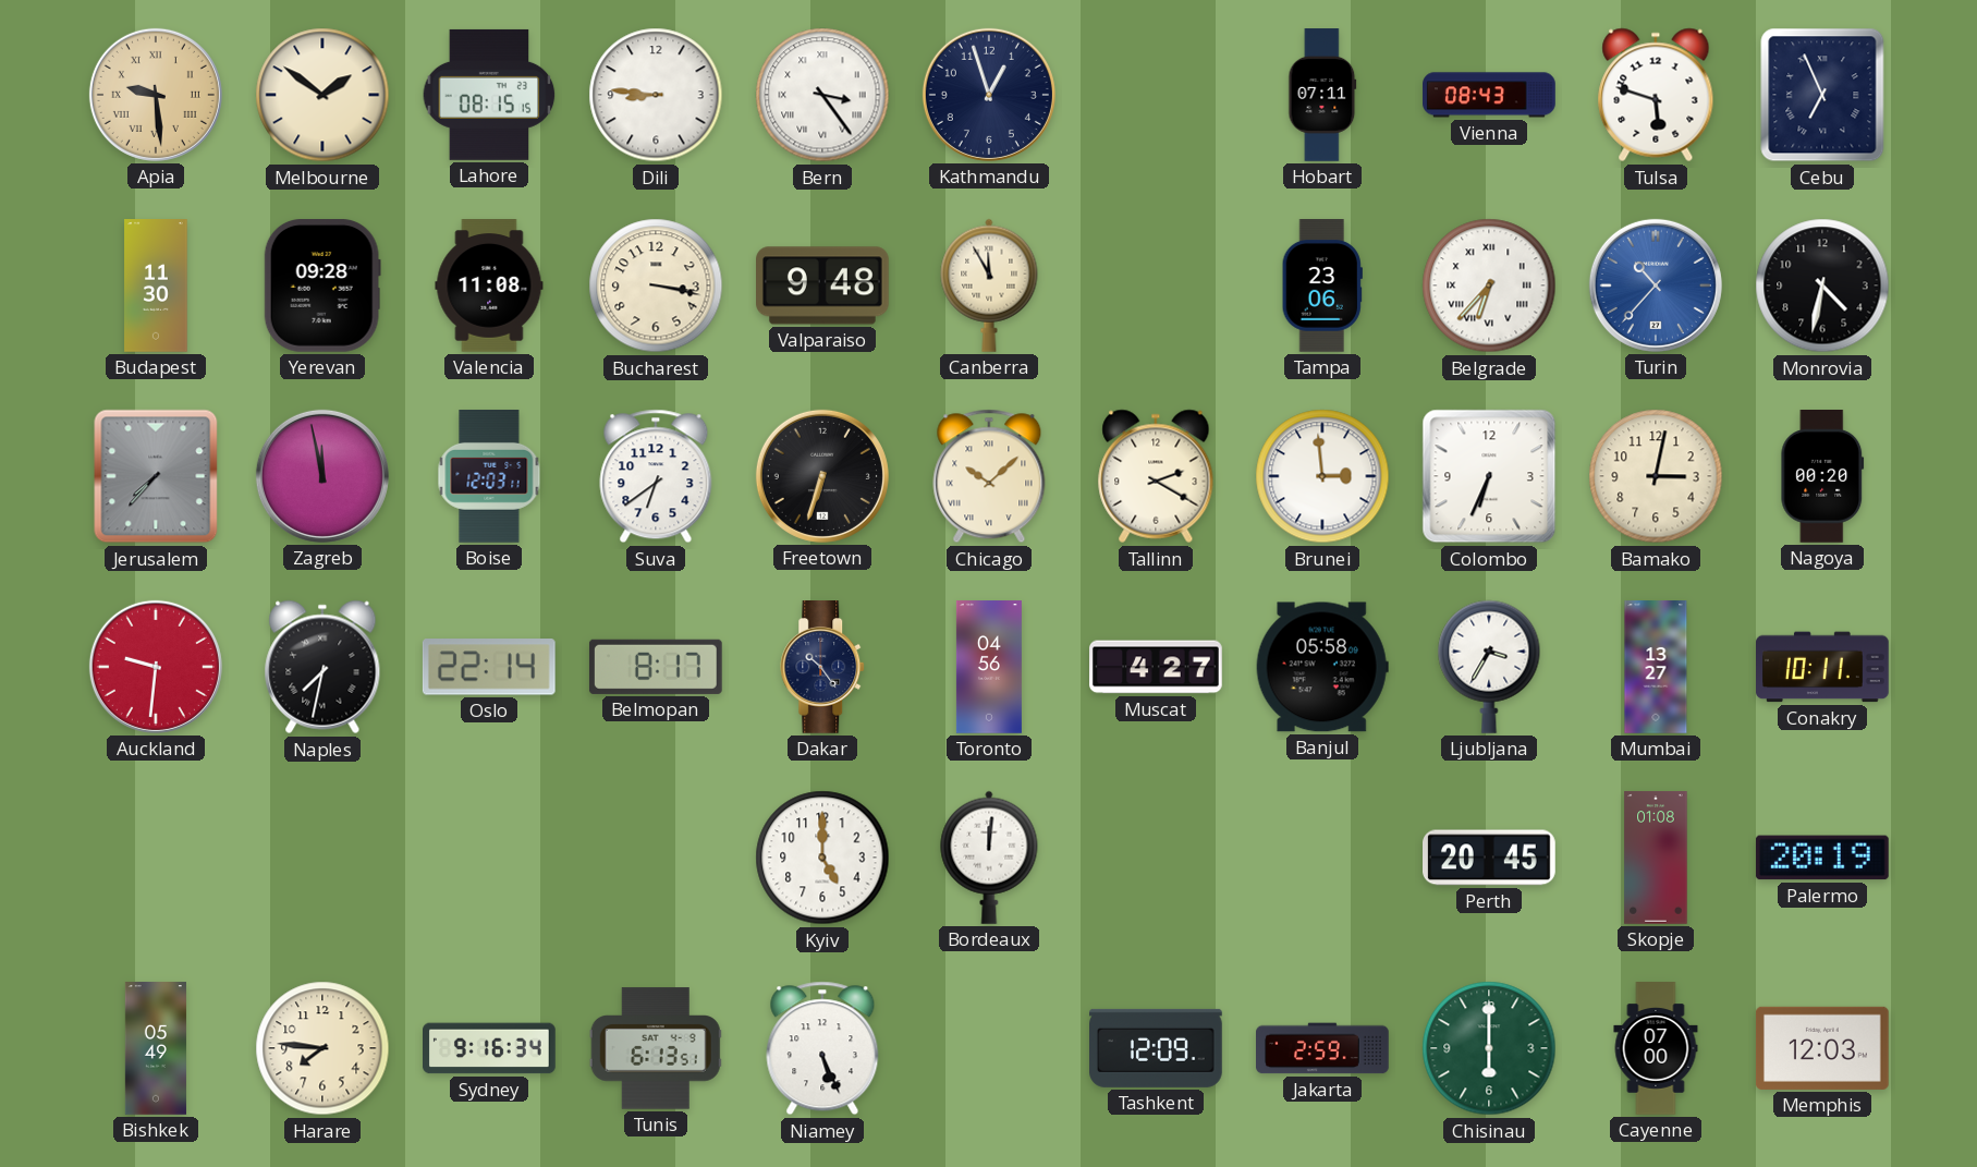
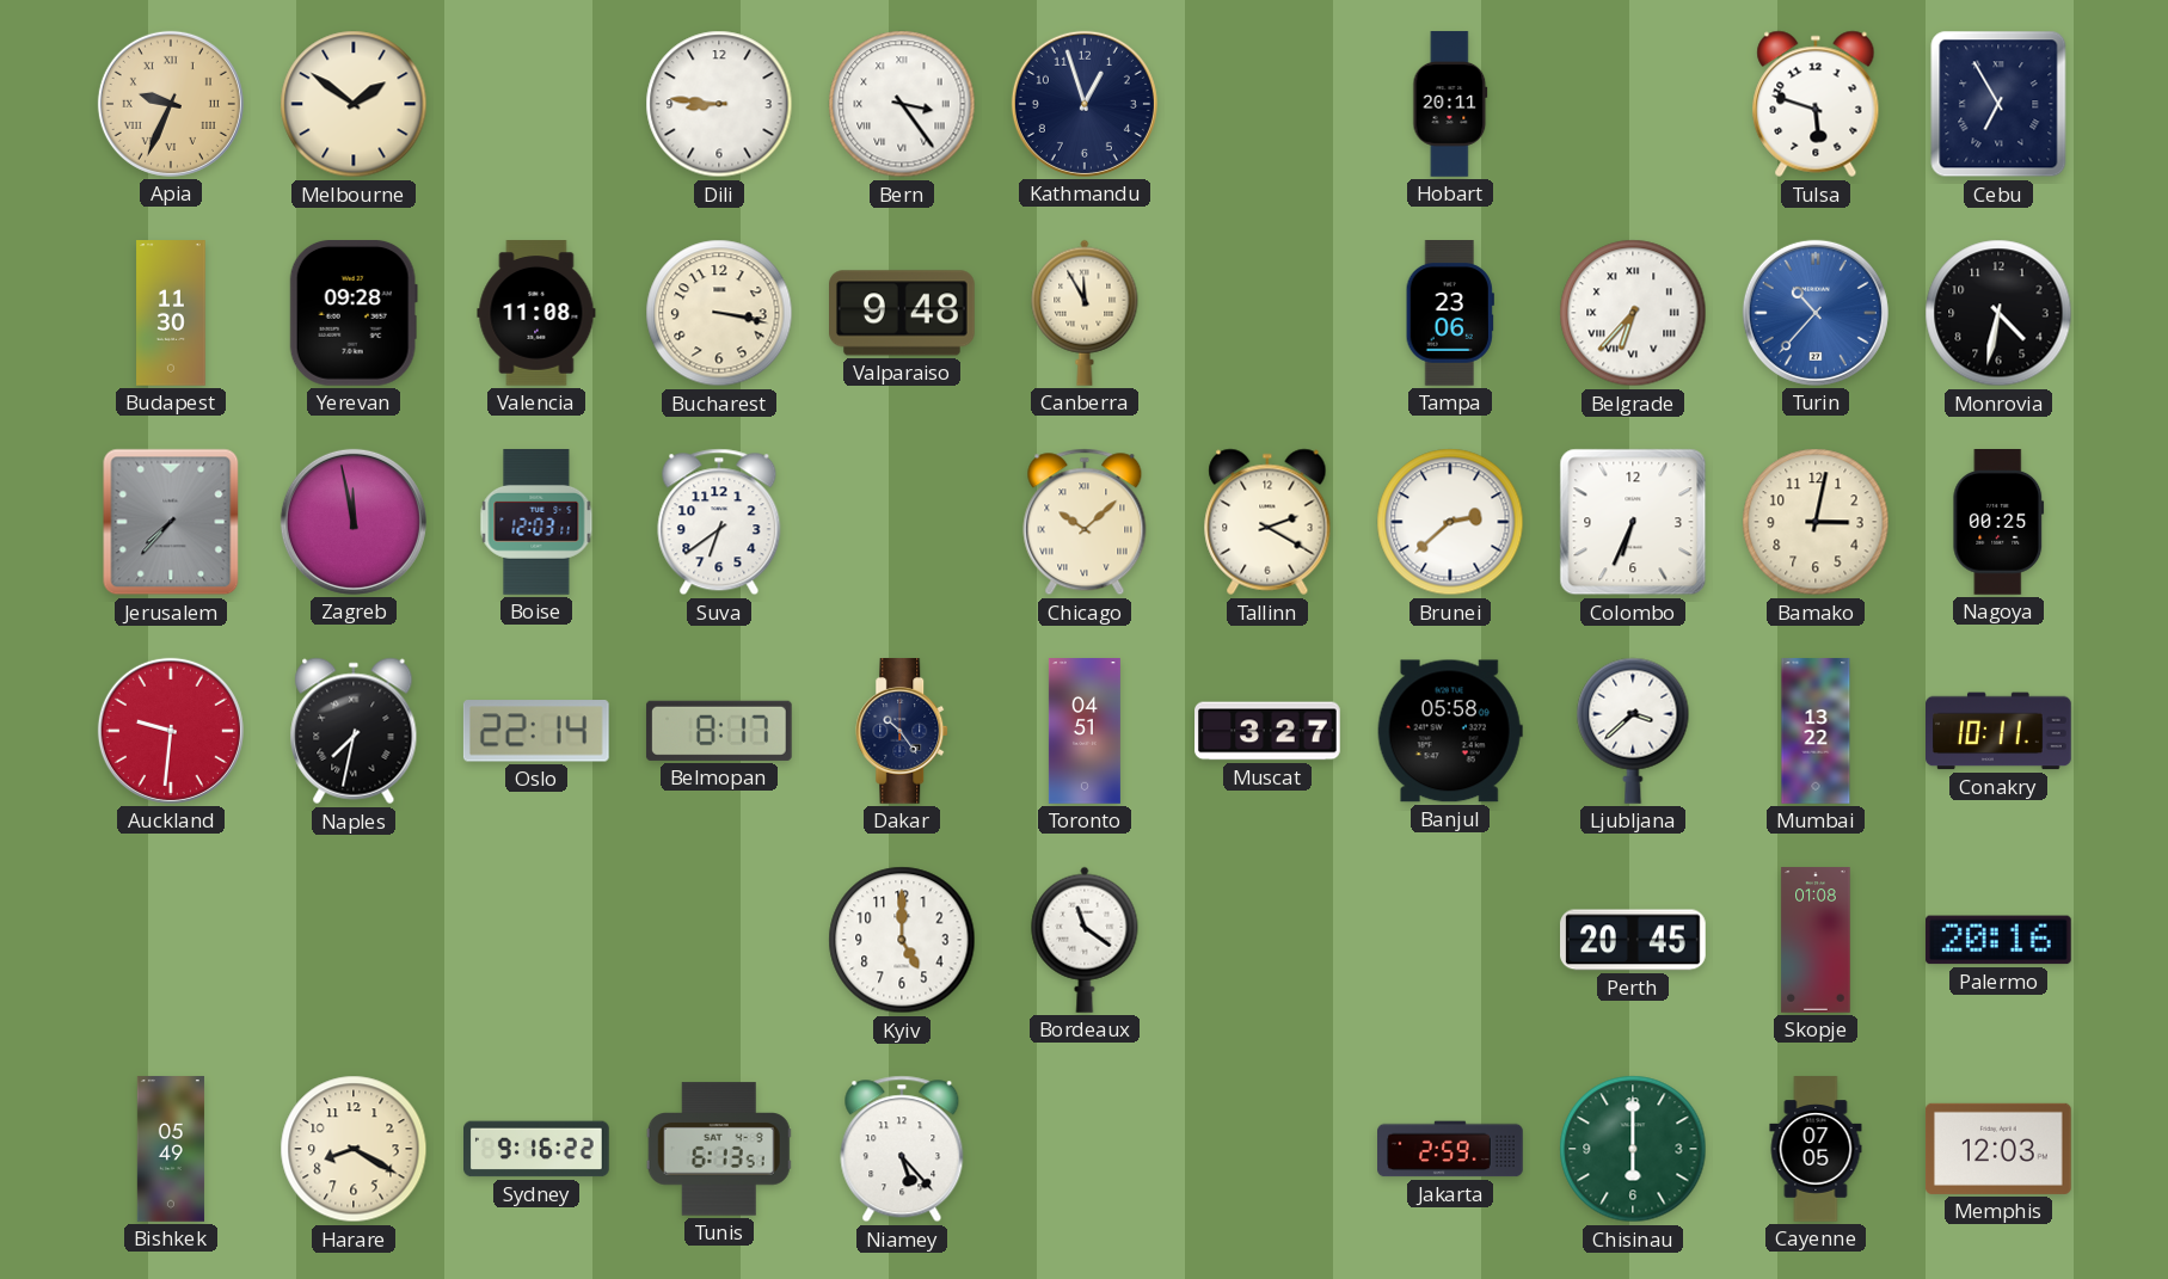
Apia: 9:29 -> 9:34 (171, 104)
Lahore: 08:15 -> none (489, 95)
Hobart: 07:11 -> 20:11 (1450, 104)
Vienna: 08:43 -> none (1489, 95)
Cebu: 6:56 -> 6:55 (1998, 104)
Freetown: 6:33 -> none (822, 476)
Brunei: 2:59 -> 2:38 (1450, 522)
Nagoya: 00:20 -> 00:25 (1998, 523)
Toronto: 04:56 -> 04:51 (1085, 731)
Muscat: 4:27 -> 3:27 (1267, 731)
Ljubljana: 3:35 -> 3:38 (1633, 731)
Mumbai: 13:27 -> 13:22 (1816, 731)
Bordeaux: 12:01 -> 11:21 (1085, 940)
Palermo: 20:19 -> 20:16 (1998, 940)
Harare: 7:46 -> 8:20 (354, 1149)
Sydney: 9:16:34 -> 9:16:22 (538, 1149)
Niamey: 5:26 -> 5:23 (902, 1149)
Tashkent: 12:09 -> none (1157, 1048)
Cayenne: 07:00 -> 07:05 (1816, 1149)
